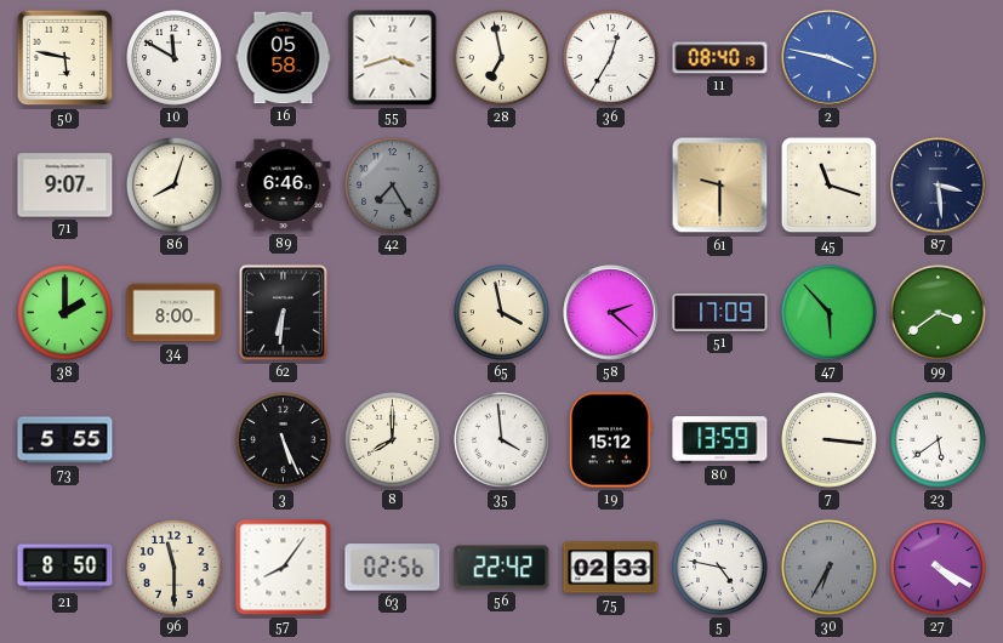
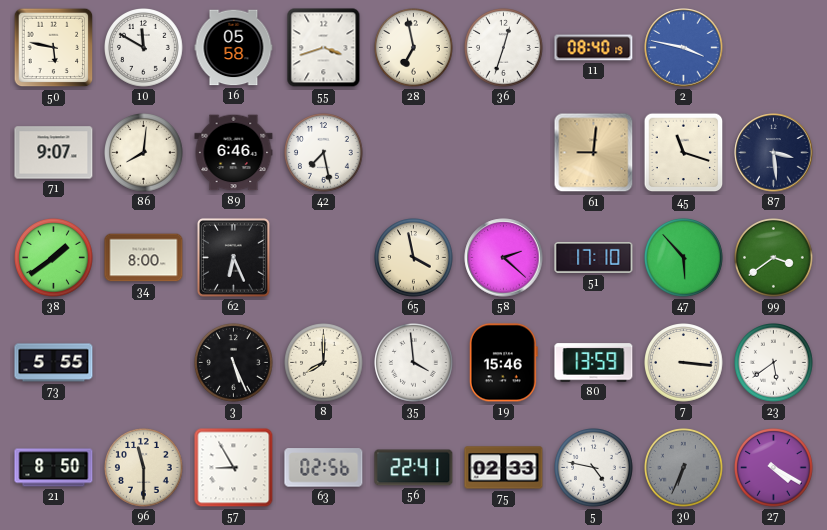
36: 12:35 -> 12:33 (504, 48)
86: 8:03 -> 8:01 (144, 153)
42: 7:25 -> 7:28 (324, 153)
42 dial: grey -> white (324, 153)
61: 9:30 -> 9:01 (594, 153)
38: 2:00 -> 1:39 (54, 258)
62: 6:31 -> 6:26 (233, 257)
51: 17:09 -> 17:10 (594, 257)
19: 15:12 -> 15:46 (503, 363)
57: 8:06 -> 8:55 (234, 468)
56: 22:42 -> 22:41 (414, 468)
30: 6:35 -> 6:34 (684, 468)
